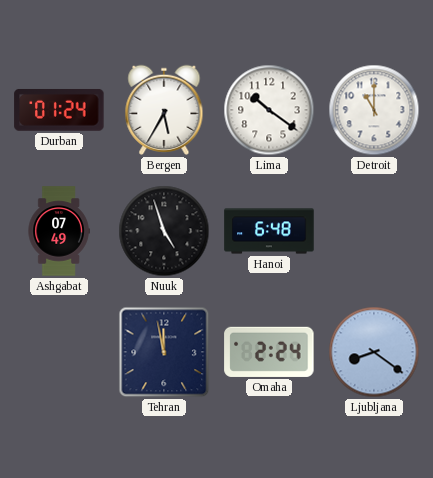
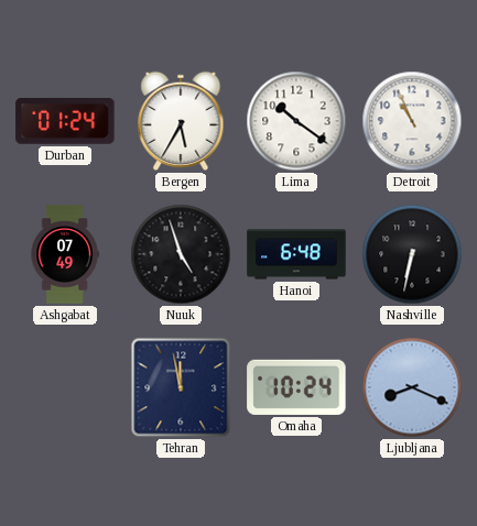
Detroit: 11:00 -> 10:56 (412, 121)
Nashville: none -> 6:32 (412, 254)
Omaha: 2:24 -> 10:24 (296, 387)
Ljubljana: 8:21 -> 8:19 (412, 387)
